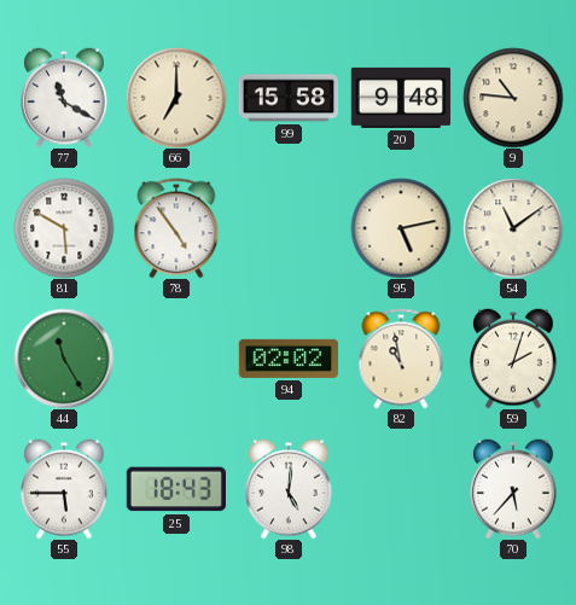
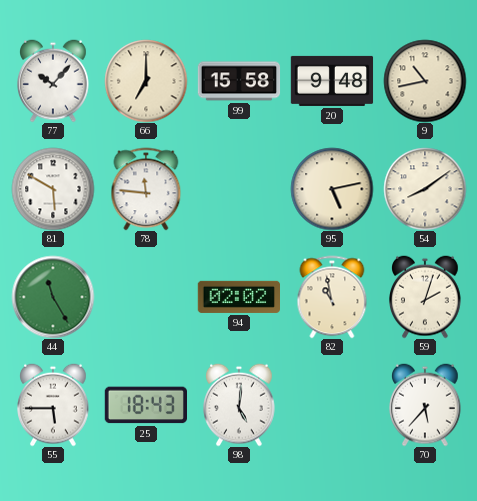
77: 11:20 -> 10:07 (54, 81)
9: 10:46 -> 10:43 (425, 81)
78: 4:54 -> 11:46 (146, 189)
54: 11:09 -> 8:09 (425, 189)
